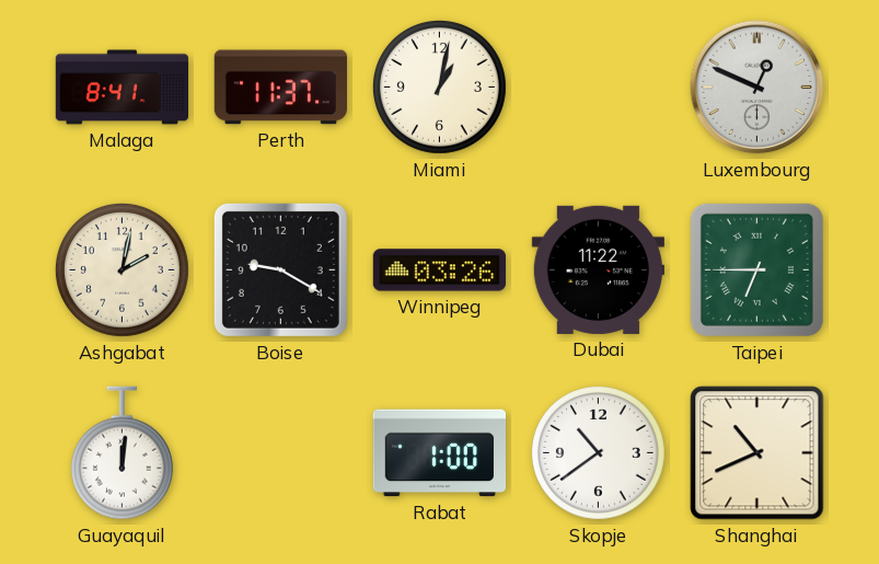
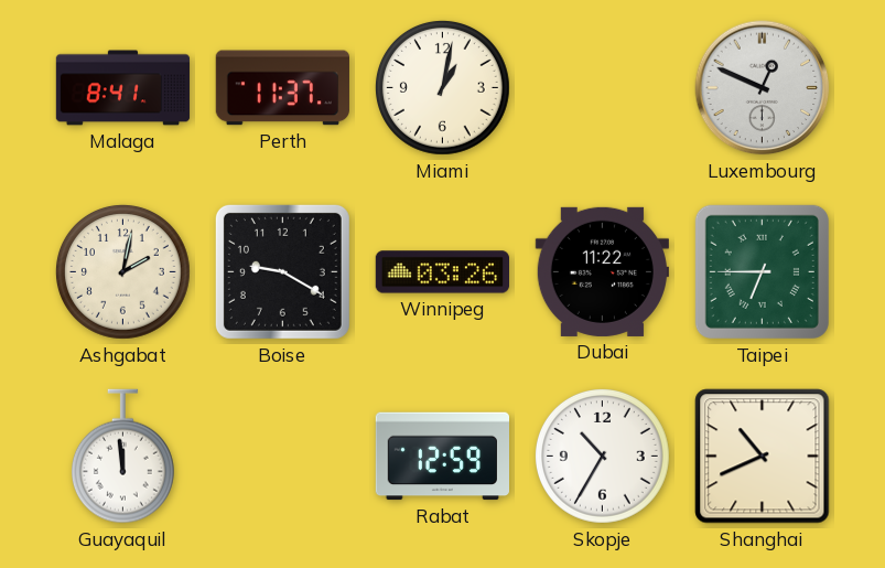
Guayaquil: 12:01 -> 11:59 (122, 457)
Rabat: 1:00 -> 12:59 (442, 457)
Skopje: 10:39 -> 10:35 (603, 457)
